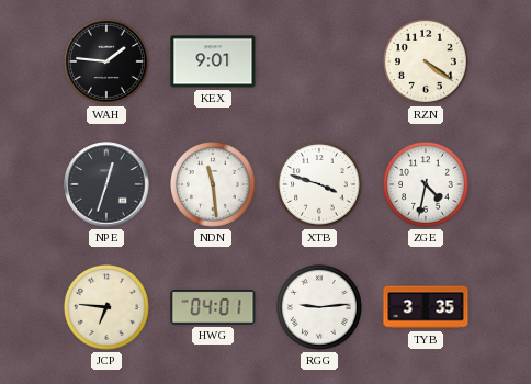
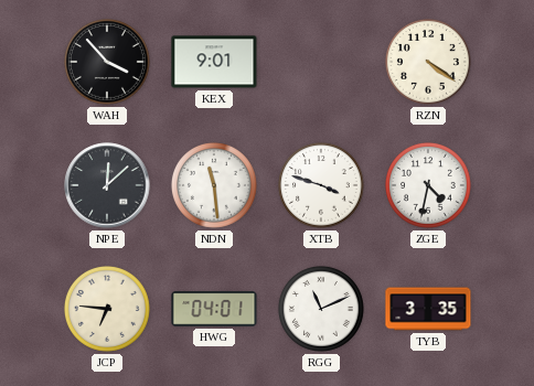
WAH: 1:46 -> 3:53 (107, 62)
NPE: 12:33 -> 12:08 (107, 185)
RGG: 9:14 -> 11:11 (321, 309)
